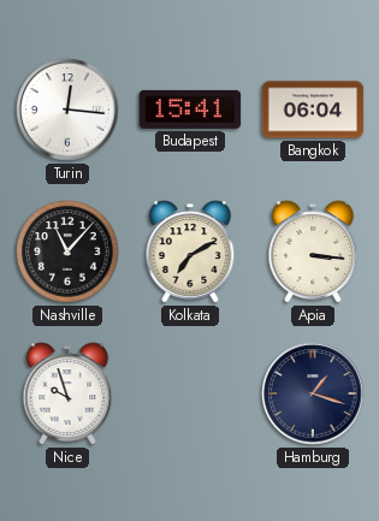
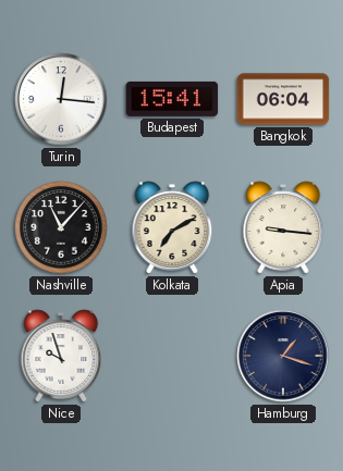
Apia: 3:16 -> 9:16 (283, 227)
